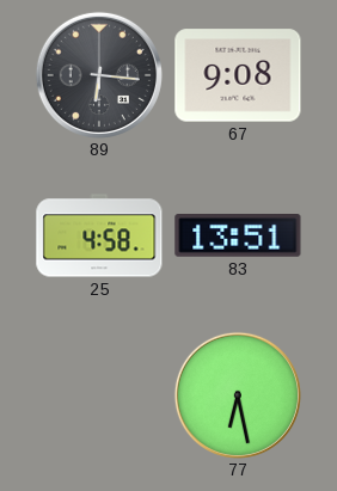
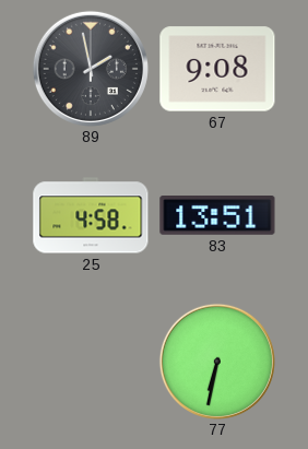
89: 6:16 -> 1:58 (91, 69)
77: 6:28 -> 6:32 (217, 362)
